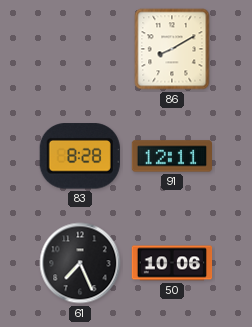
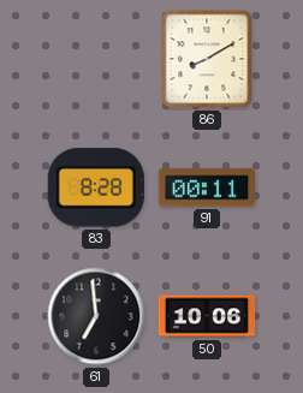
91: 12:11 -> 00:11 (207, 187)
61: 7:26 -> 6:59 (96, 316)
